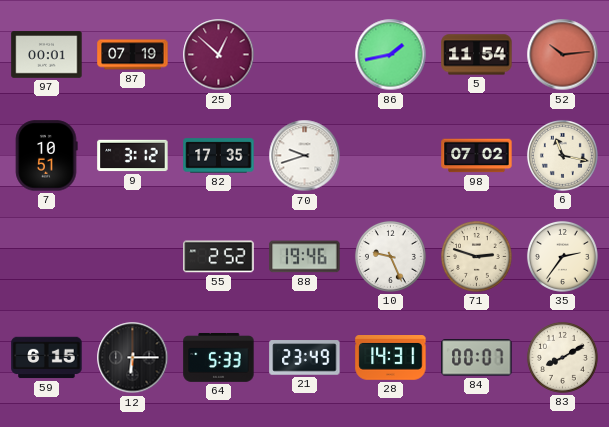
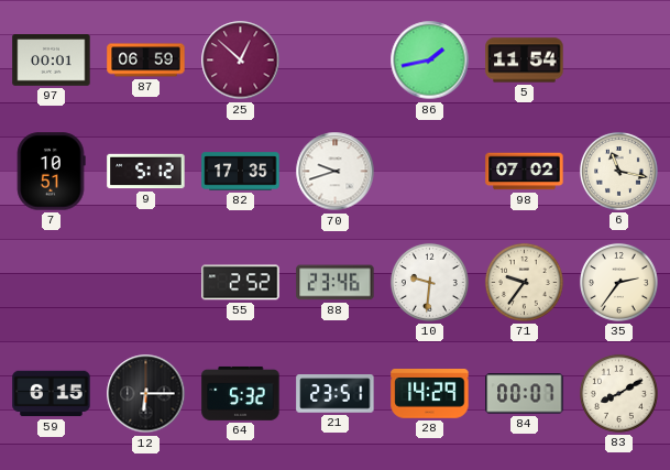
87: 07:19 -> 06:59 (146, 61)
52: 10:14 -> none (563, 55)
9: 3:12 -> 5:12 (146, 172)
88: 19:46 -> 23:46 (336, 283)
10: 9:26 -> 9:31 (429, 282)
71: 2:48 -> 9:36 (524, 282)
64: 5:33 -> 5:32 (241, 393)
21: 23:49 -> 23:51 (336, 394)
28: 14:31 -> 14:29 (430, 394)
